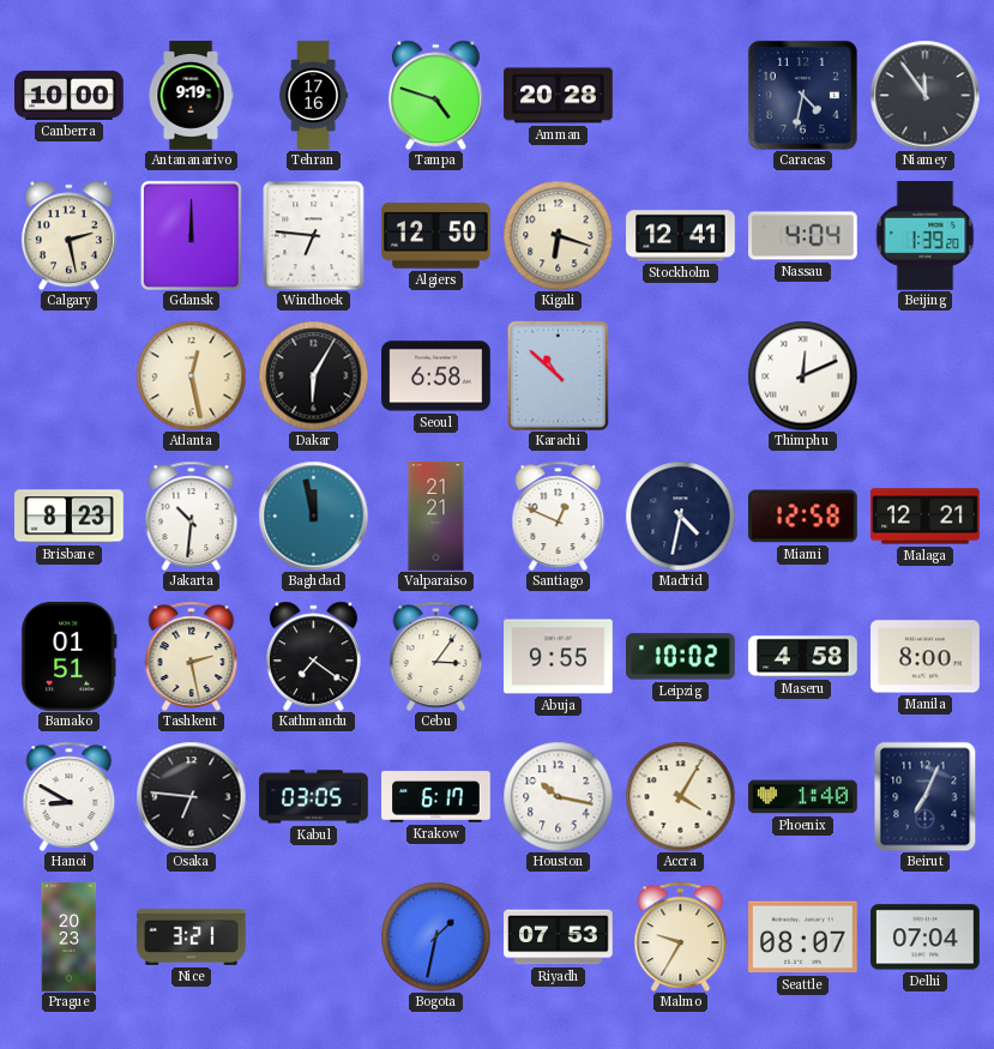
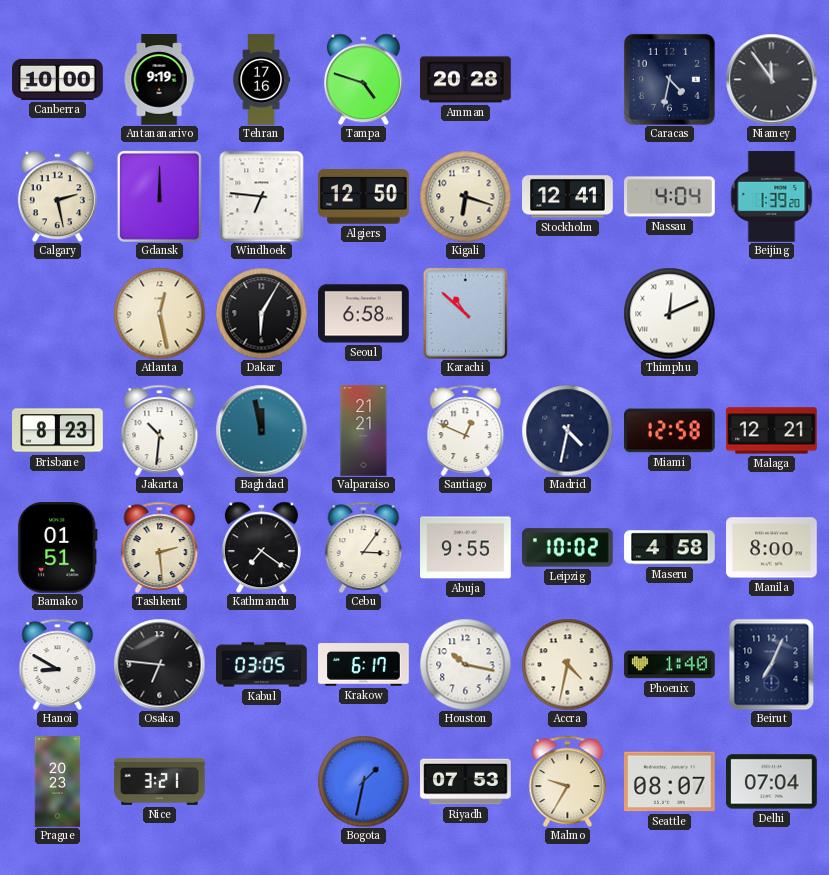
Tashkent: 2:28 -> 2:29 (160, 547)
Accra: 4:05 -> 4:32 (567, 664)
